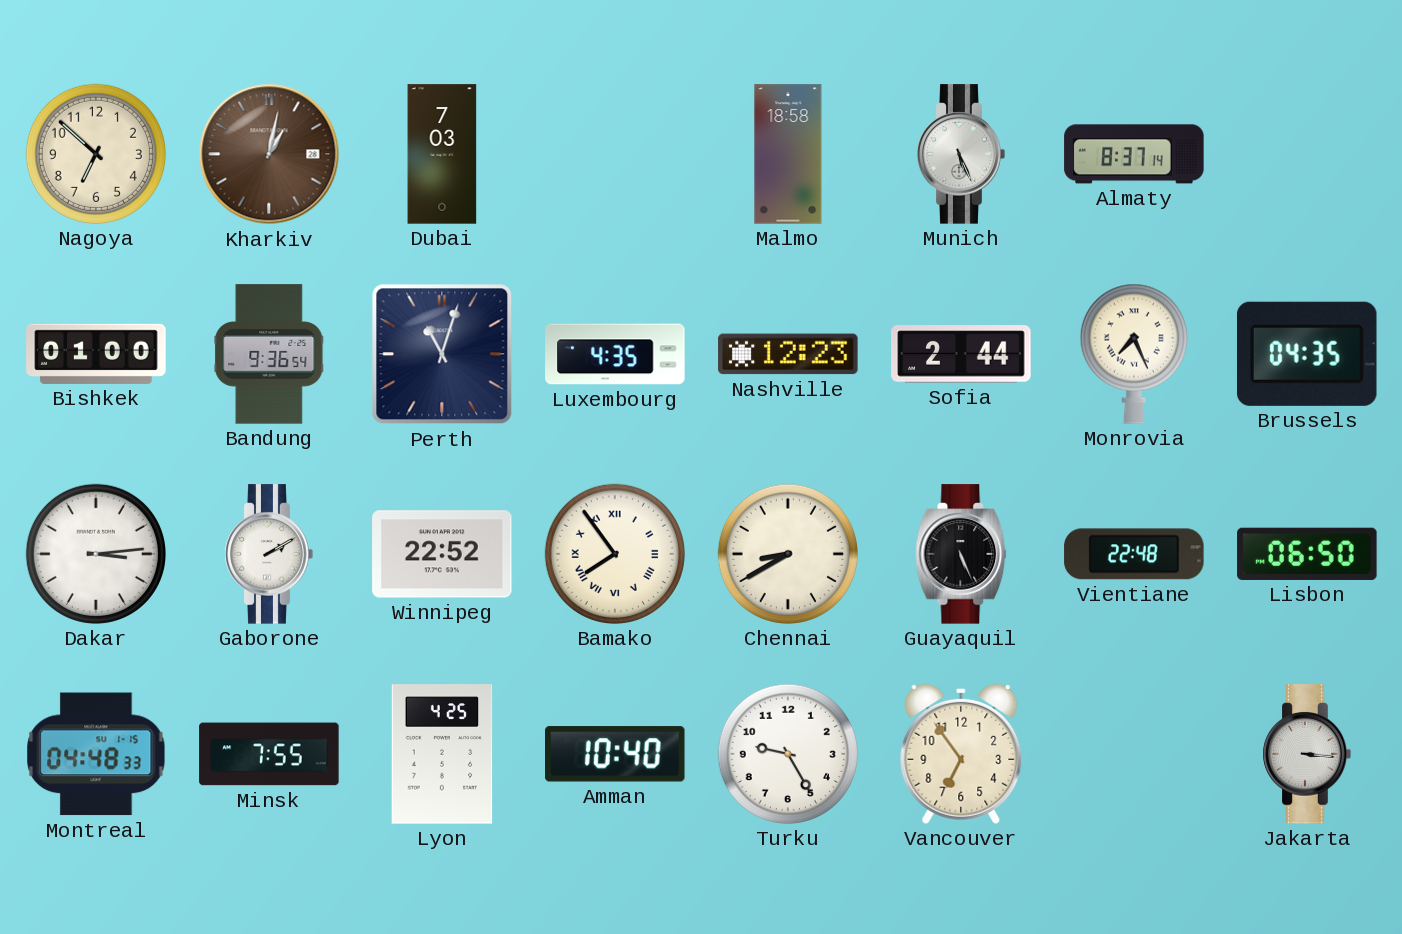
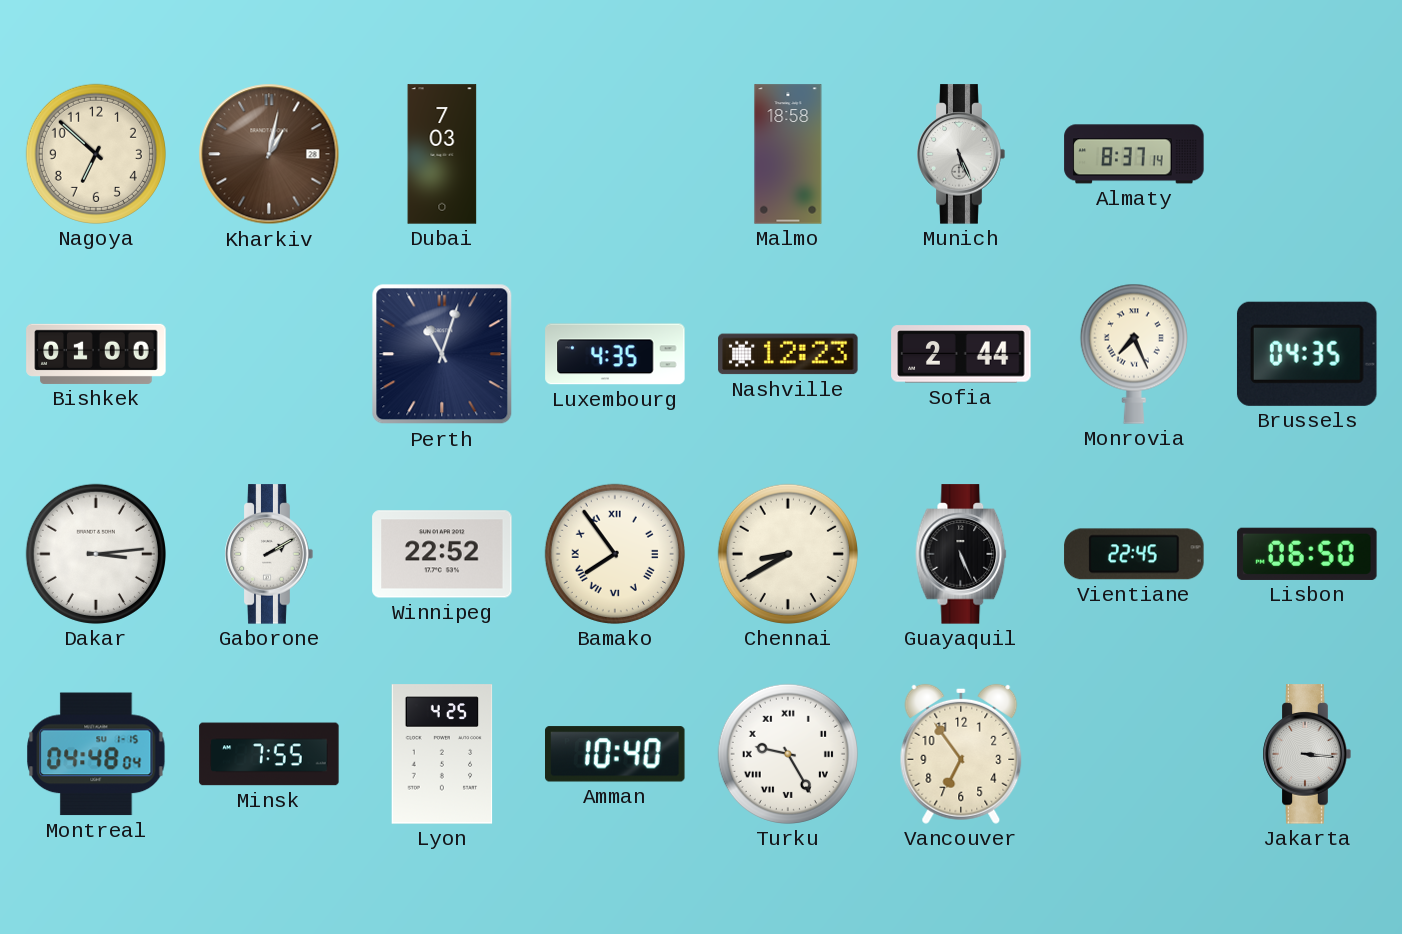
Bandung: 9:36 -> none (269, 354)
Vientiane: 22:48 -> 22:45 (1134, 554)
Montreal: 04:48:33 -> 04:48:04 (96, 754)
Turku numerals: Arabic -> Roman (788, 754)
